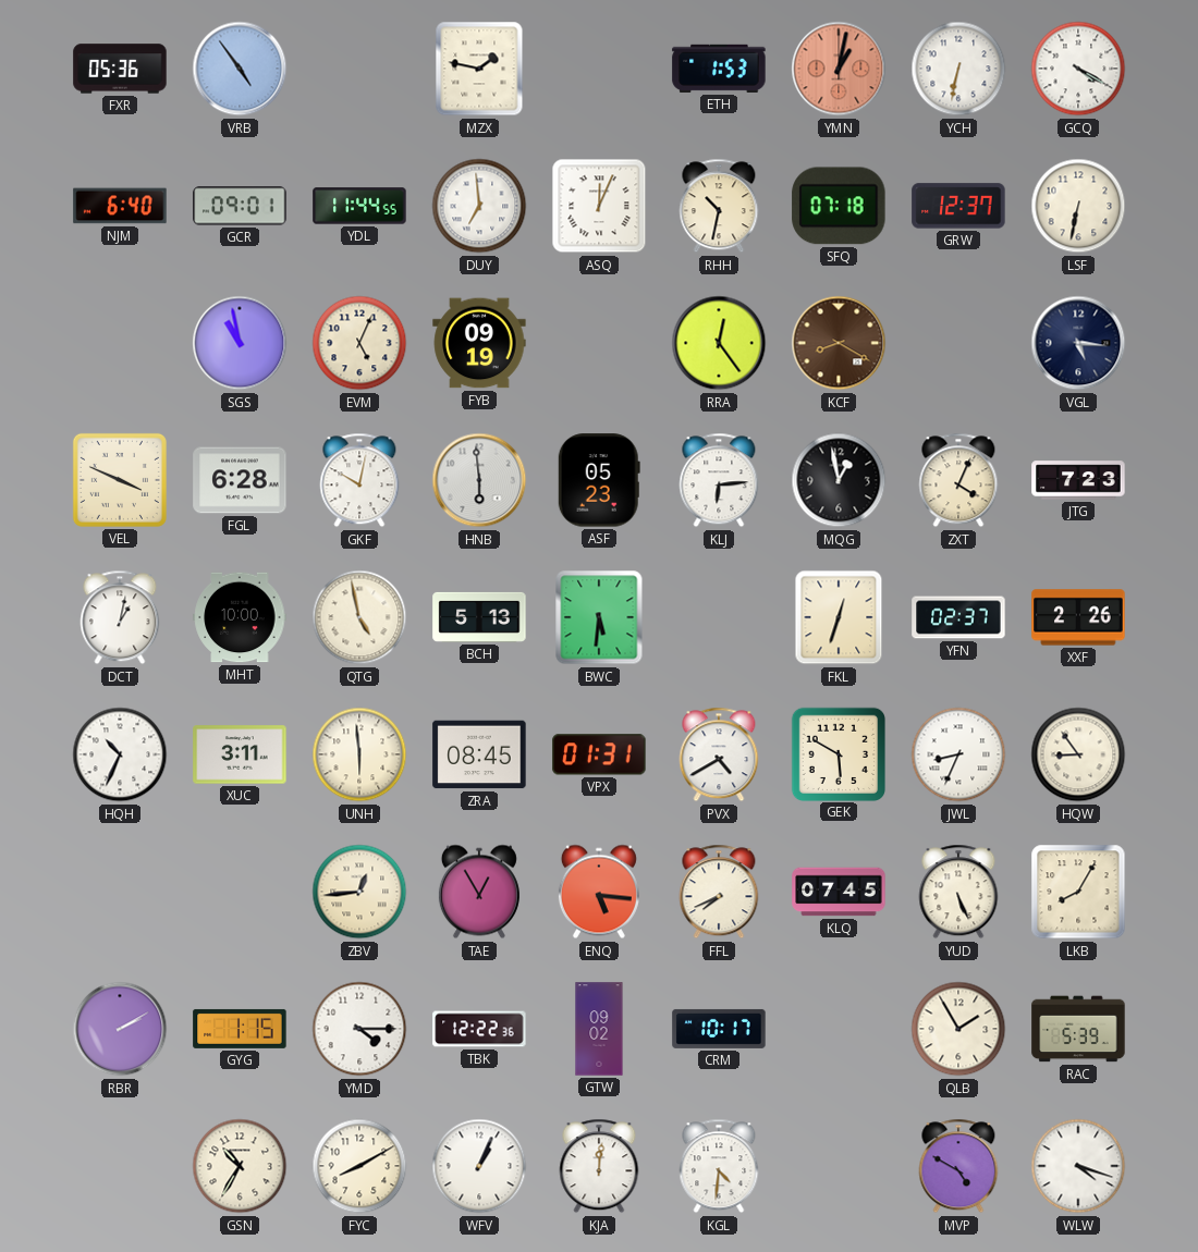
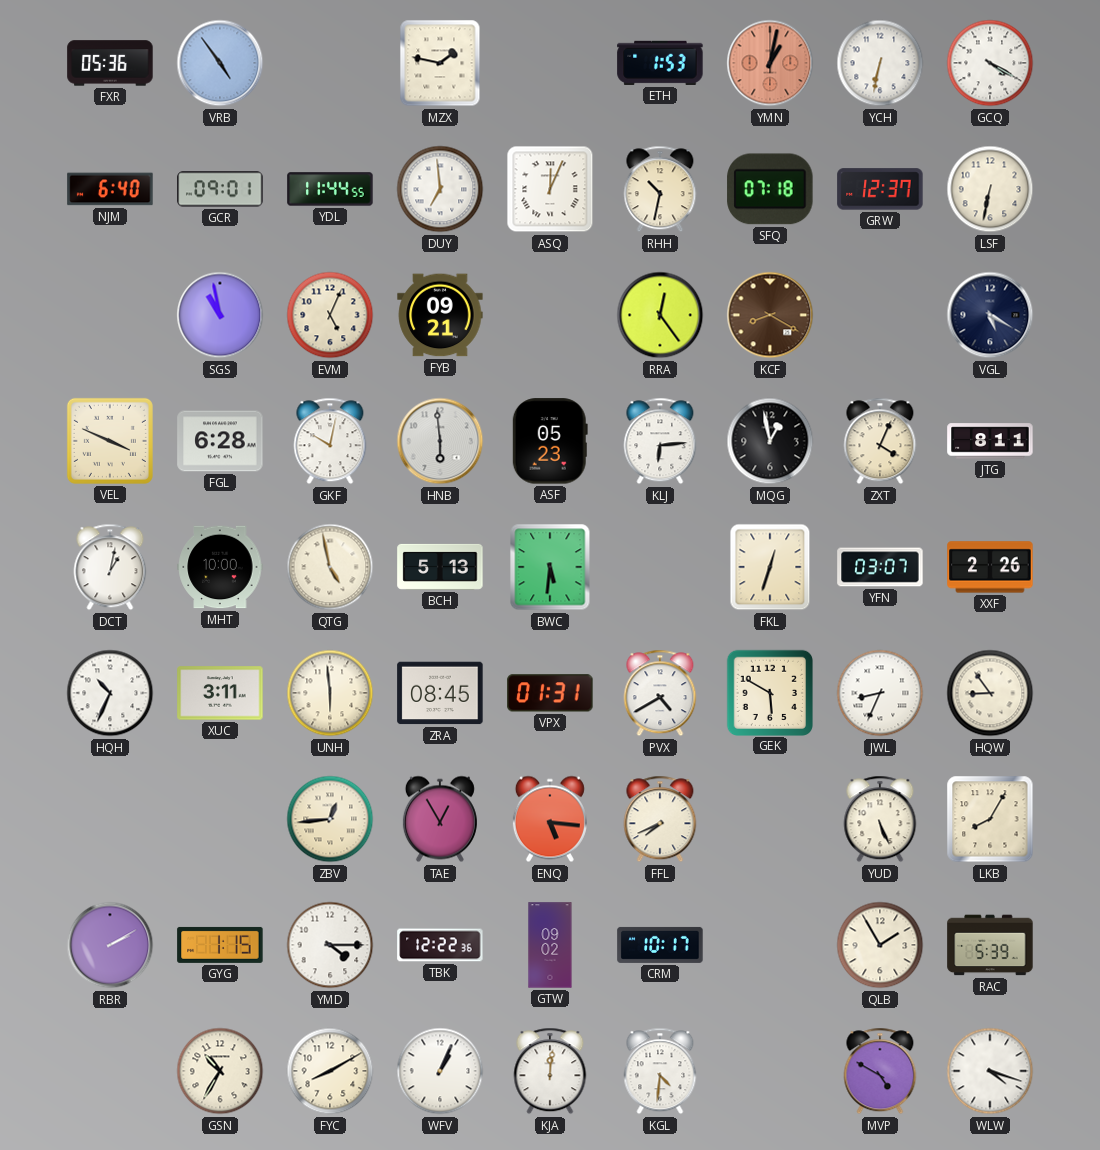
FYB: 09:19 -> 09:21 (440, 315)
VGL: 5:16 -> 5:20 (990, 315)
JTG: 7:23 -> 8:11 (990, 441)
YFN: 02:37 -> 03:07 (880, 567)
KLQ: 07:45 -> none (839, 892)
